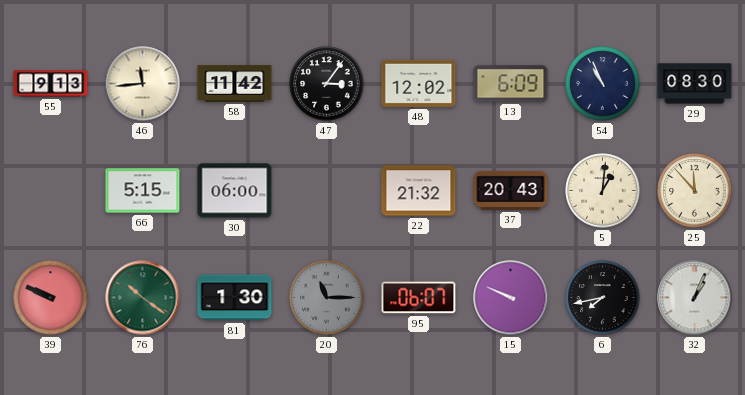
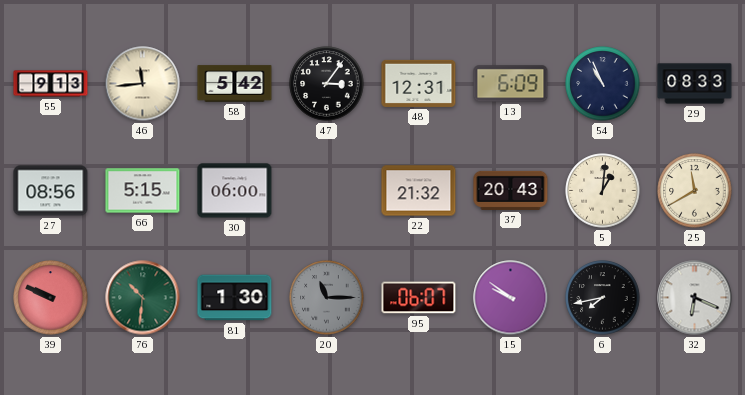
58: 11:42 -> 5:42 (235, 84)
48: 12:02 -> 12:31 (419, 83)
29: 08:30 -> 08:33 (695, 84)
27: none -> 08:56 (51, 191)
25: 11:53 -> 11:40 (695, 191)
76: 10:21 -> 10:31 (143, 298)
15: 9:49 -> 9:51 (511, 298)
32: 1:04 -> 6:19 (695, 298)
